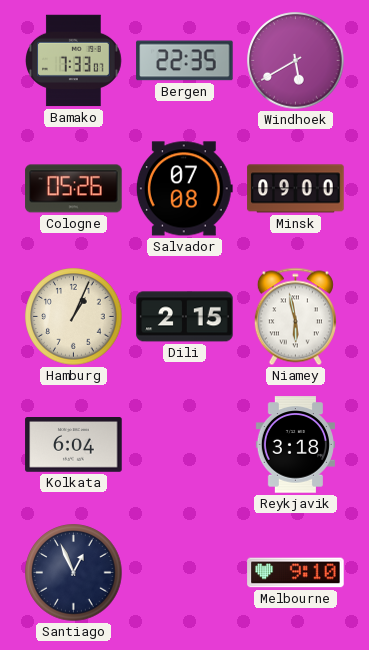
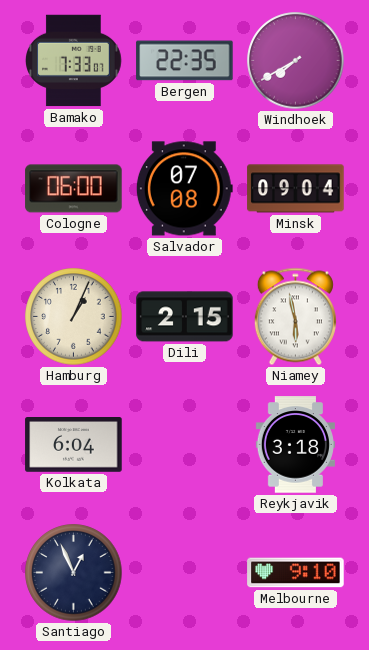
Windhoek: 5:40 -> 7:40 (296, 61)
Cologne: 05:26 -> 06:00 (74, 189)
Minsk: 09:00 -> 09:04 (296, 189)
